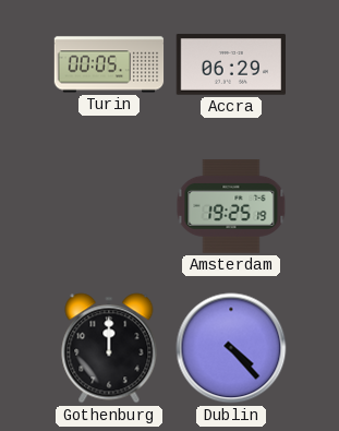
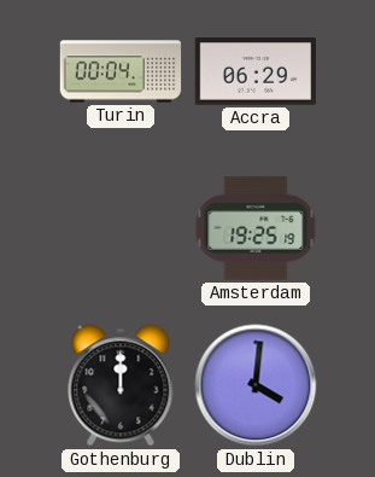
Turin: 00:05 -> 00:04 (121, 71)
Dublin: 4:23 -> 4:01 (256, 385)
